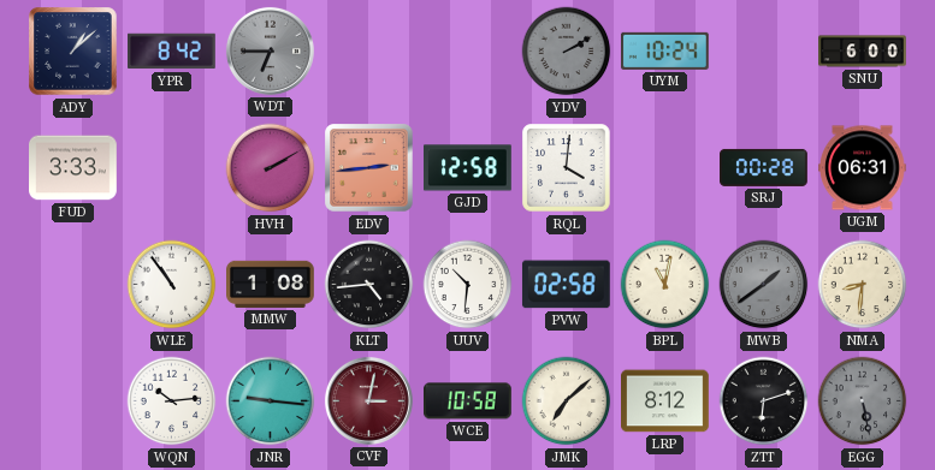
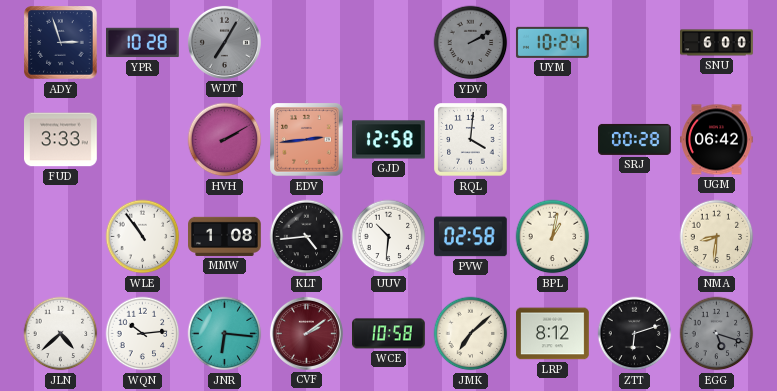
ADY: 1:08 -> 2:57 (61, 43)
YPR: 8:42 -> 10:28 (143, 43)
WDT: 6:45 -> 7:05 (224, 42)
UGM: 06:31 -> 06:42 (717, 140)
BPL: 11:02 -> 1:02 (553, 237)
MWB: 1:39 -> none (764, 285)
JLN: none -> 4:38 (61, 334)
JNR: 9:16 -> 6:16 (225, 334)
CVF: 3:02 -> 2:09 (306, 333)
EGG: 5:28 -> 5:18 (717, 334)
